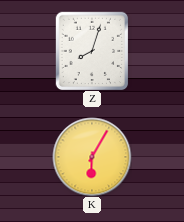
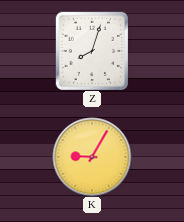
K: 6:05 -> 9:05 (92, 157)
